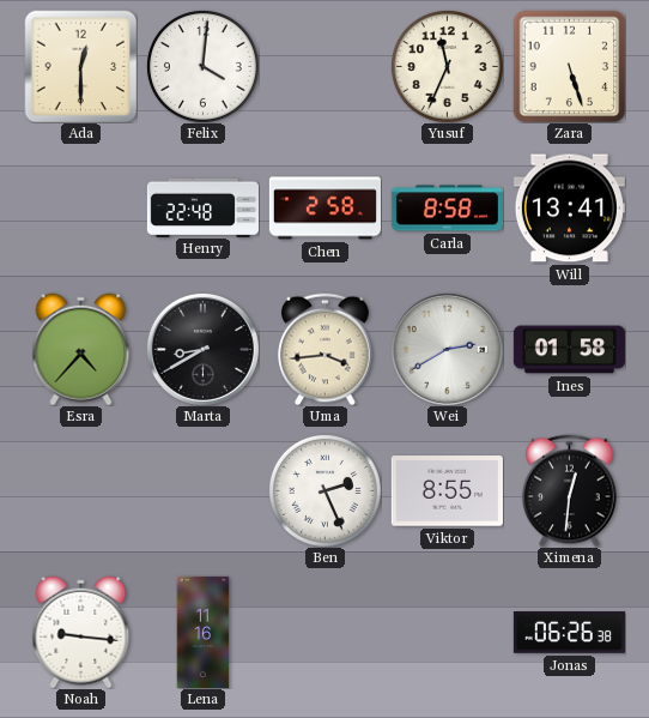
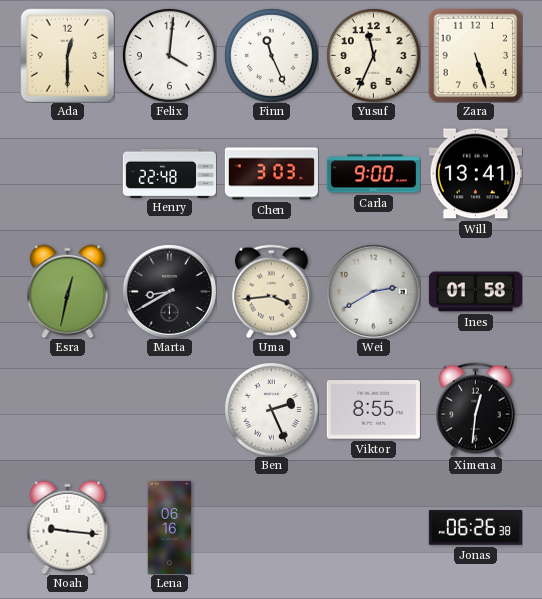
Finn: none -> 11:26 (271, 55)
Chen: 2:58 -> 3:03 (271, 174)
Carla: 8:58 -> 9:00 (373, 174)
Esra: 4:37 -> 12:32 (68, 291)
Lena: 11:16 -> 06:16 (170, 527)
